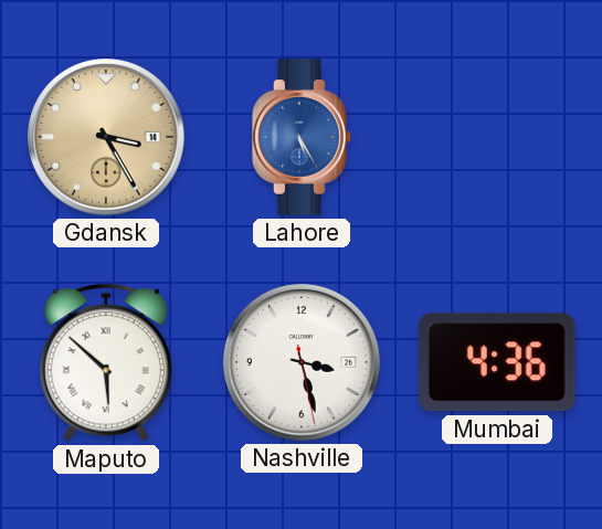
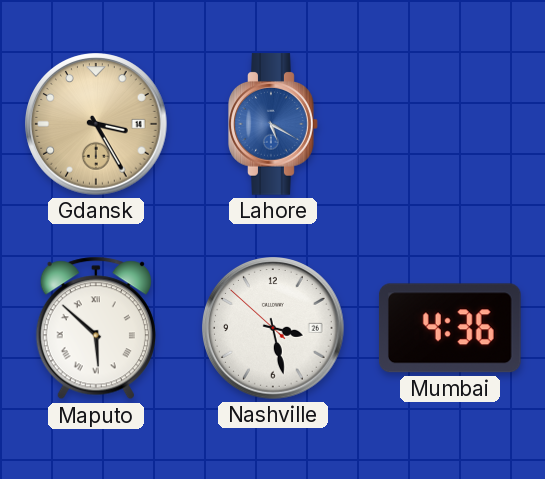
Lahore: 5:25 -> 5:20 (273, 124)
Nashville: 3:27:28 -> 3:27:52 (273, 328)
